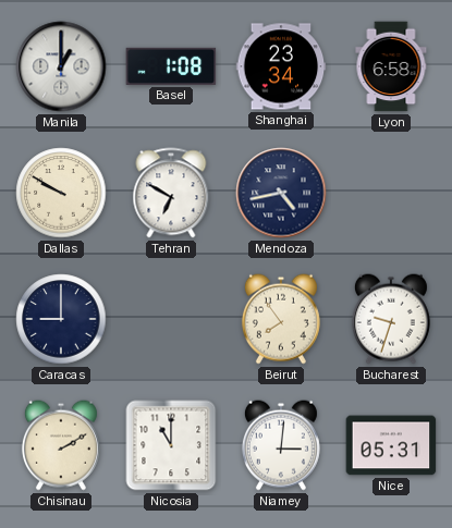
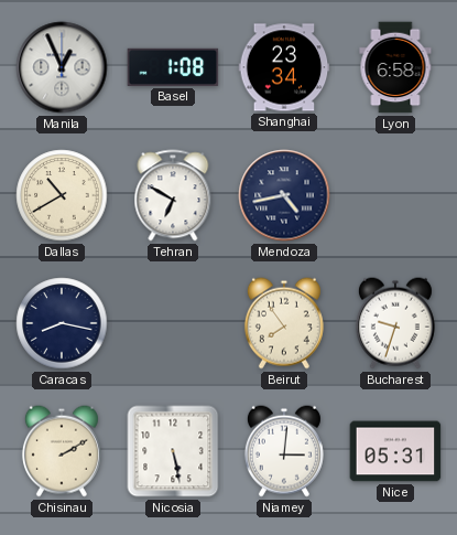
Manila: 1:00 -> 12:56 (62, 67)
Dallas: 9:50 -> 10:40 (62, 195)
Caracas: 9:00 -> 8:17 (62, 323)
Nicosia: 11:00 -> 5:28 (173, 451)
